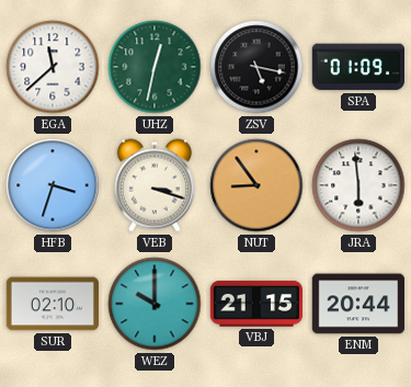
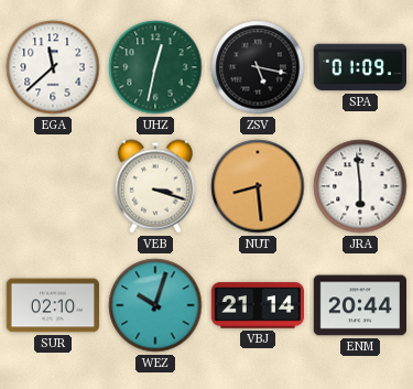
HFB: 3:33 -> none (53, 185)
NUT: 8:54 -> 8:29 (258, 186)
WEZ: 10:00 -> 10:03 (155, 305)
VBJ: 21:15 -> 21:14 (258, 305)
